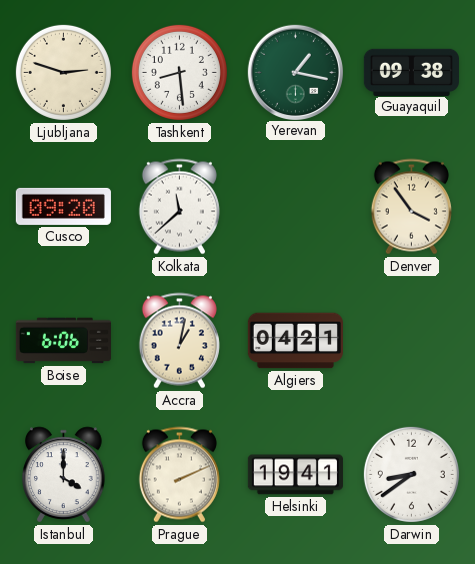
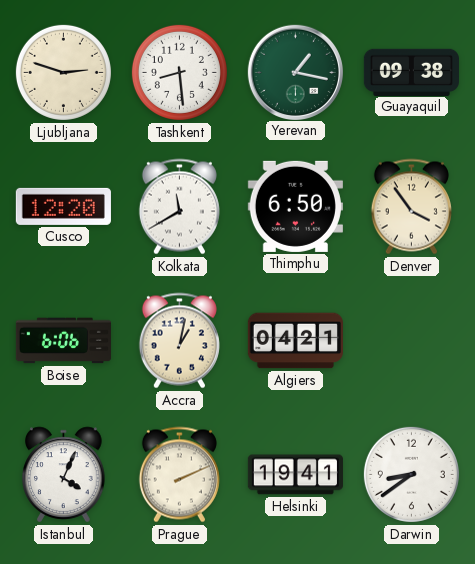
Cusco: 09:20 -> 12:20 (63, 206)
Kolkata: 11:38 -> 11:40 (179, 207)
Thimphu: none -> 6:50 (295, 206)
Istanbul: 4:00 -> 4:04 (64, 475)
